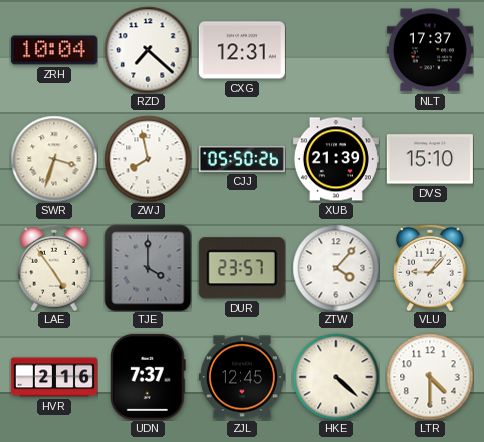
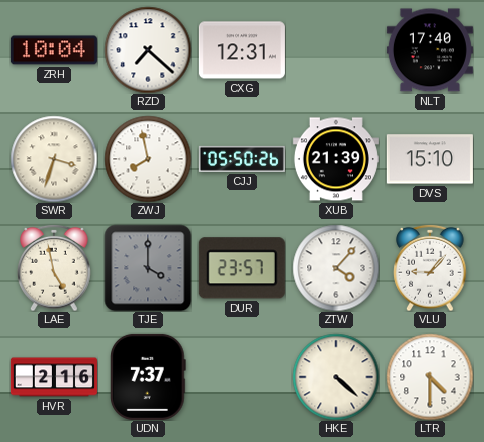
NLT: 17:37 -> 17:40 (430, 50)
LAE: 4:54 -> 4:58 (54, 268)
ZJL: 12:45 -> none (242, 377)
